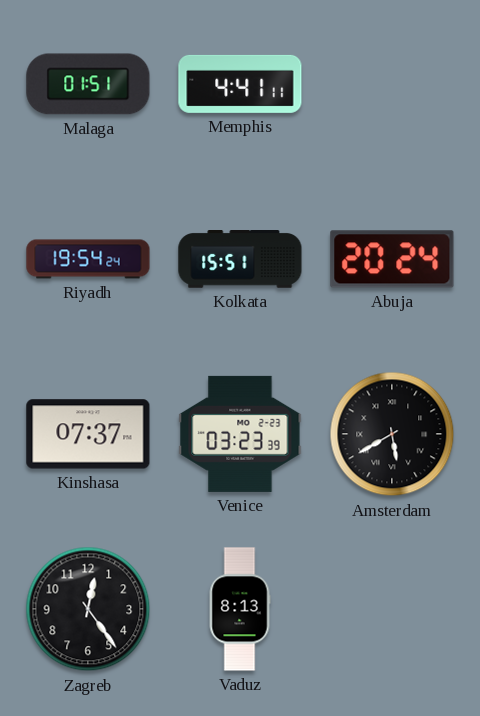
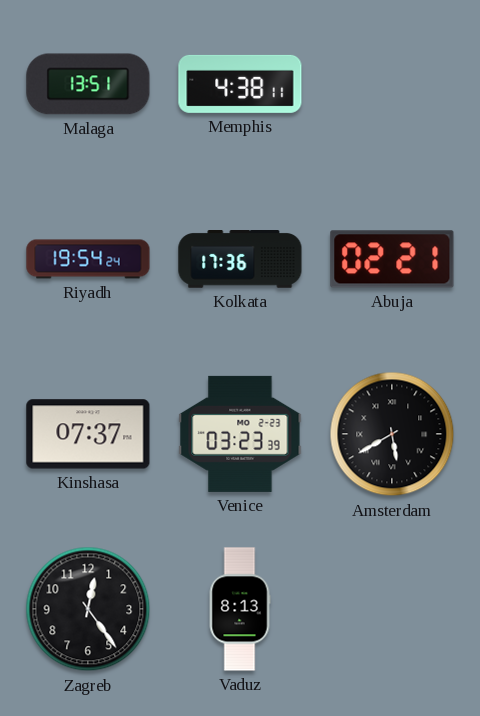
Malaga: 01:51 -> 13:51 (88, 84)
Memphis: 4:41 -> 4:38 (240, 84)
Kolkata: 15:51 -> 17:36 (240, 260)
Abuja: 20:24 -> 02:21 (392, 259)
